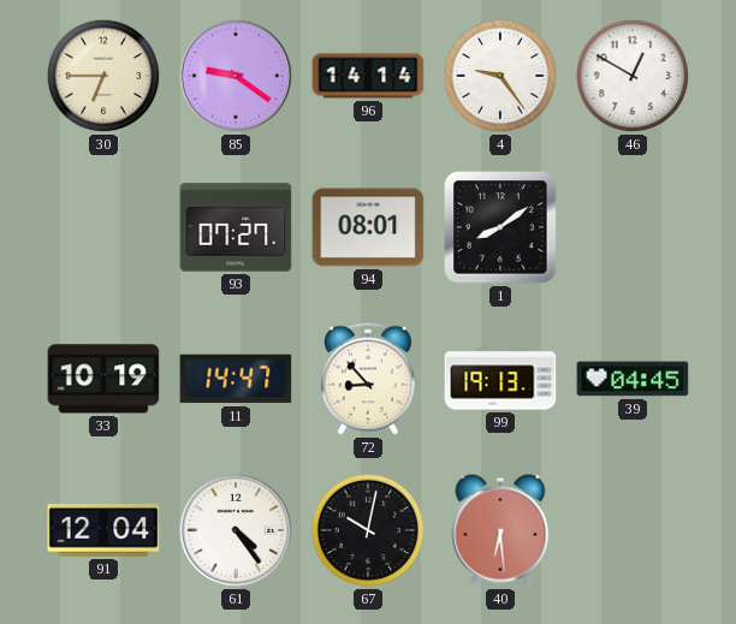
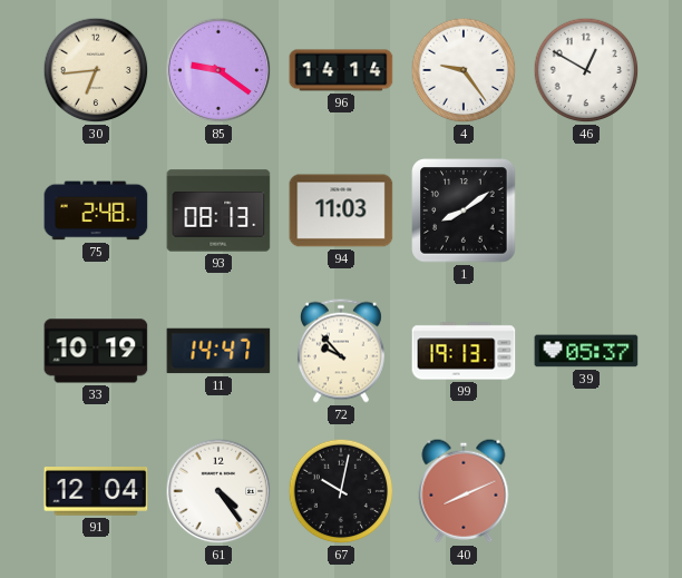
30: 6:45 -> 6:44 (96, 70)
75: none -> 2:48 (96, 210)
93: 07:27 -> 08:13 (218, 210)
94: 08:01 -> 11:03 (341, 210)
72: 8:53 -> 9:53 (341, 351)
39: 04:45 -> 05:37 (586, 351)
40: 6:29 -> 8:11 (464, 491)
